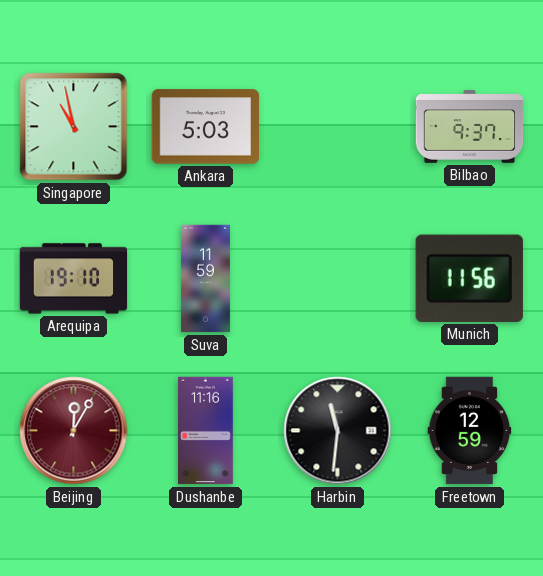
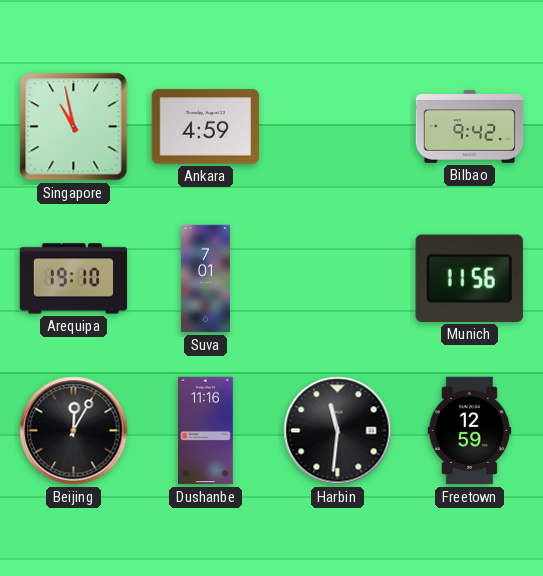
Ankara: 5:03 -> 4:59 (206, 127)
Bilbao: 9:37 -> 9:42 (470, 127)
Suva: 11:59 -> 7:01 (205, 279)
Beijing dial: burgundy -> black (74, 431)
